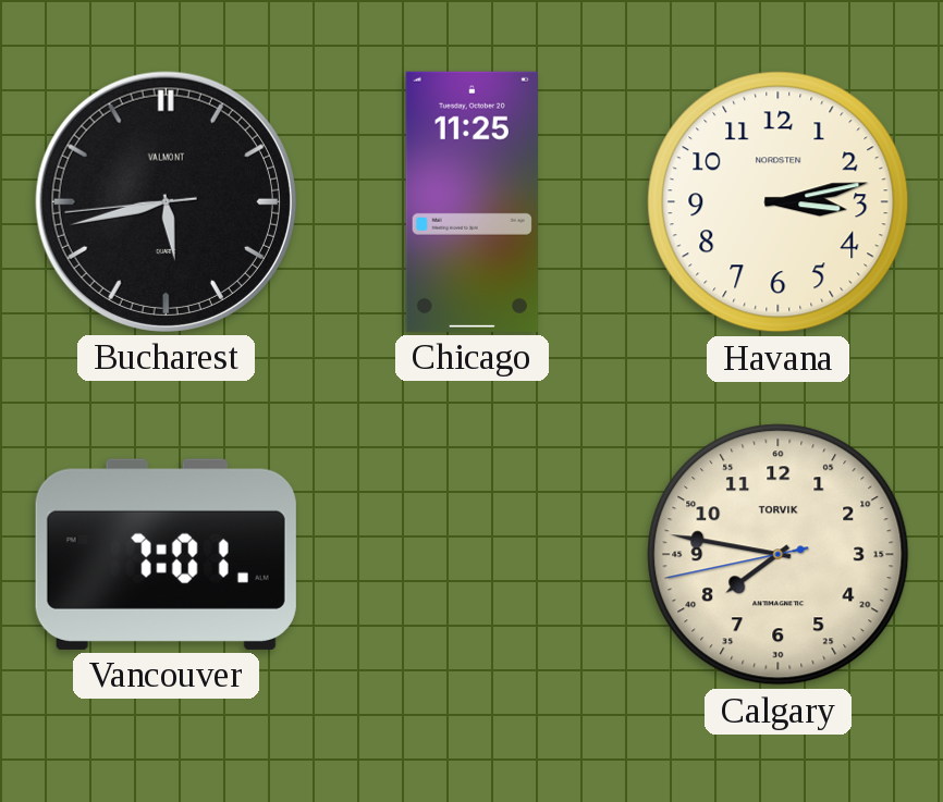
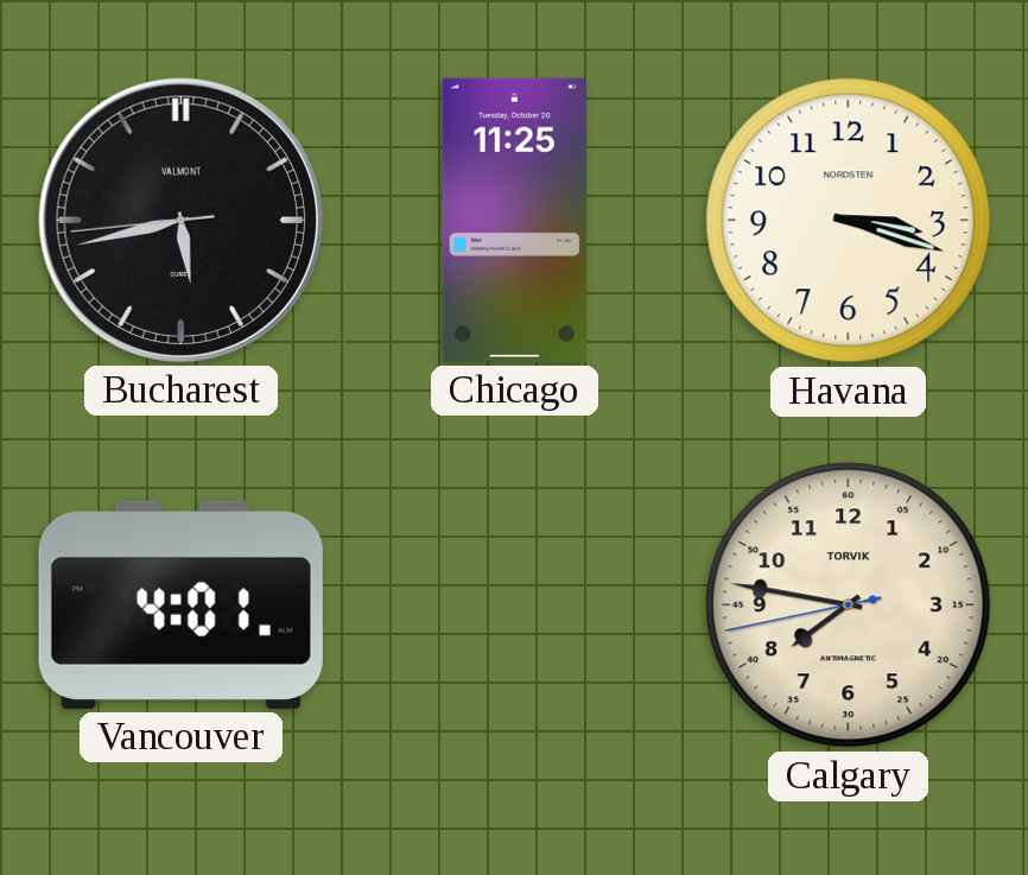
Havana: 3:13 -> 3:18 (849, 221)
Vancouver: 7:01 -> 4:01 (180, 604)
